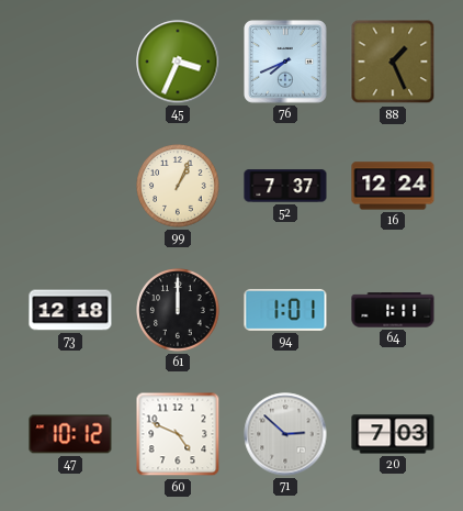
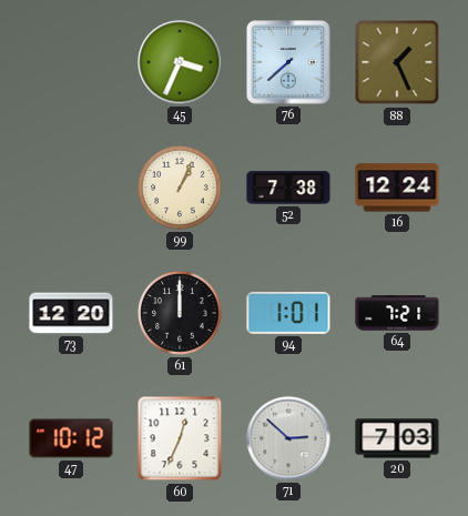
76: 7:41 -> 7:38 (288, 62)
52: 7:37 -> 7:38 (288, 188)
73: 12:18 -> 12:20 (71, 313)
64: 1:11 -> 7:21 (397, 313)
60: 4:49 -> 12:34 (180, 438)
